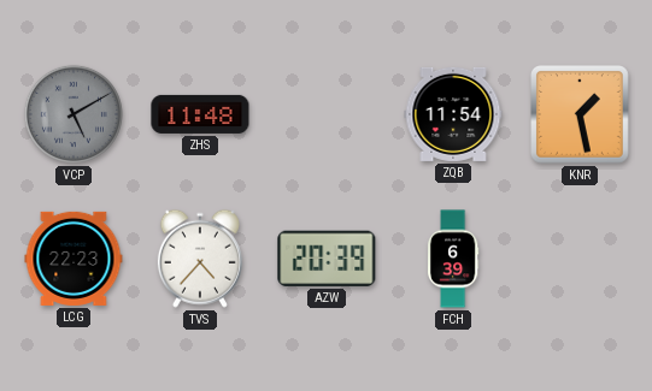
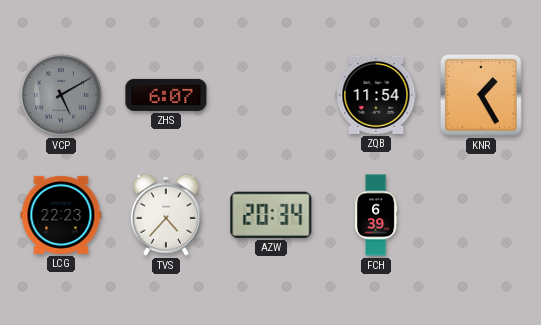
ZHS: 11:48 -> 6:07 (166, 95)
KNR: 1:28 -> 1:25 (482, 96)
AZW: 20:39 -> 20:34 (271, 215)
